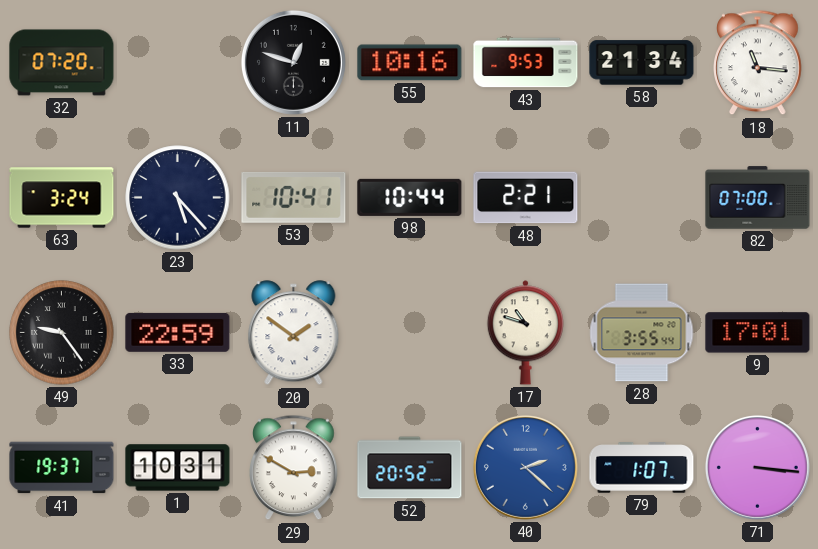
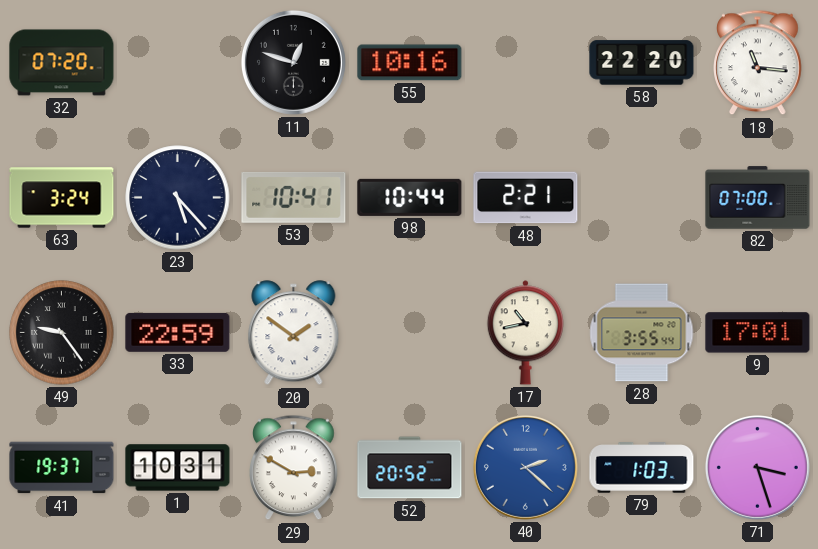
43: 9:53 -> none (526, 63)
58: 21:34 -> 22:20 (642, 63)
17: 10:48 -> 10:43 (525, 333)
79: 1:07 -> 1:03 (642, 468)
71: 3:16 -> 3:27 (757, 467)
